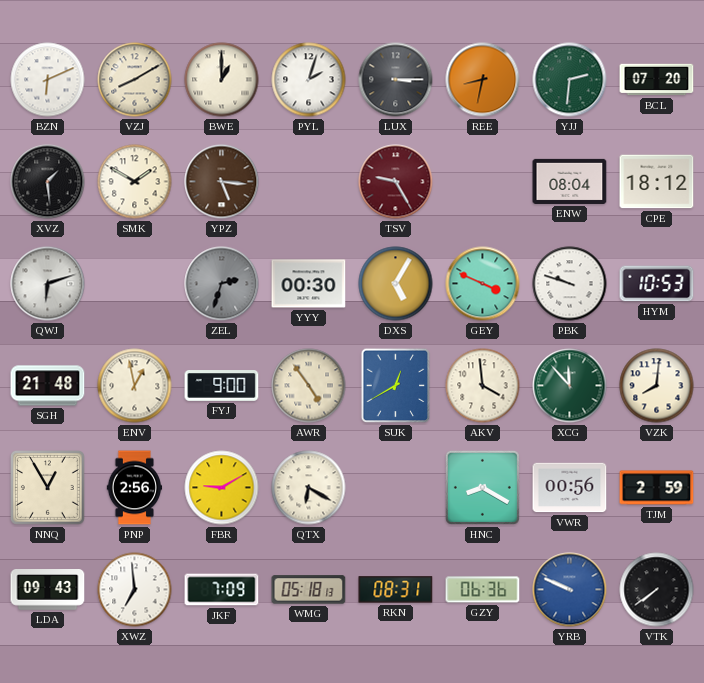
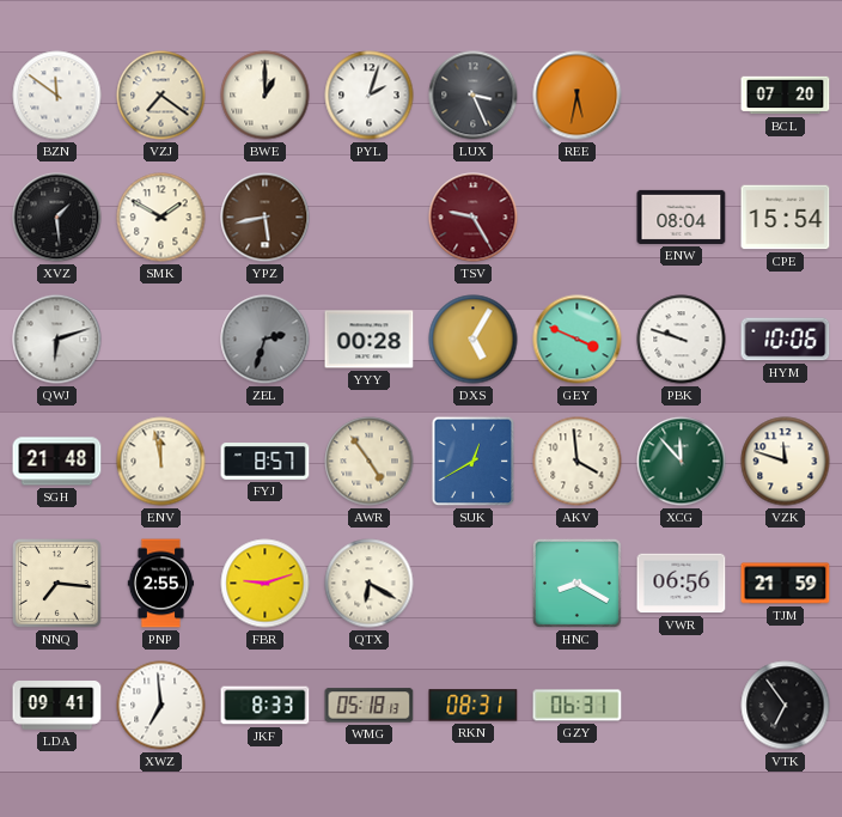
BZN: 6:11 -> 11:51 (57, 96)
VZJ: 8:10 -> 7:21 (161, 96)
LUX: 3:15 -> 3:26 (474, 96)
REE: 8:32 -> 5:32 (578, 96)
YJJ: 2:31 -> none (570, 80)
YPZ: 5:16 -> 5:43 (266, 218)
CPE: 18:12 -> 15:54 (786, 218)
YYY: 00:30 -> 00:28 (370, 340)
HYM: 10:53 -> 10:06 (786, 340)
ENV: 12:58 -> 11:58 (161, 462)
FYJ: 9:00 -> 8:57 (266, 462)
VZK: 8:01 -> 11:48 (786, 462)
NNQ: 12:55 -> 7:16 (56, 583)
PNP: 2:56 -> 2:55 (161, 584)
FBR: 9:10 -> 9:12 (266, 584)
VWR: 00:56 -> 06:56 (682, 584)
TJM: 2:59 -> 21:59 (786, 584)
LDA: 09:43 -> 09:41 (57, 706)
JKF: 7:09 -> 8:33 (266, 706)
GZY: 06:36 -> 06:31 (578, 706)
YRB: 9:49 -> none (570, 590)
VTK: 7:39 -> 6:54 (786, 706)
